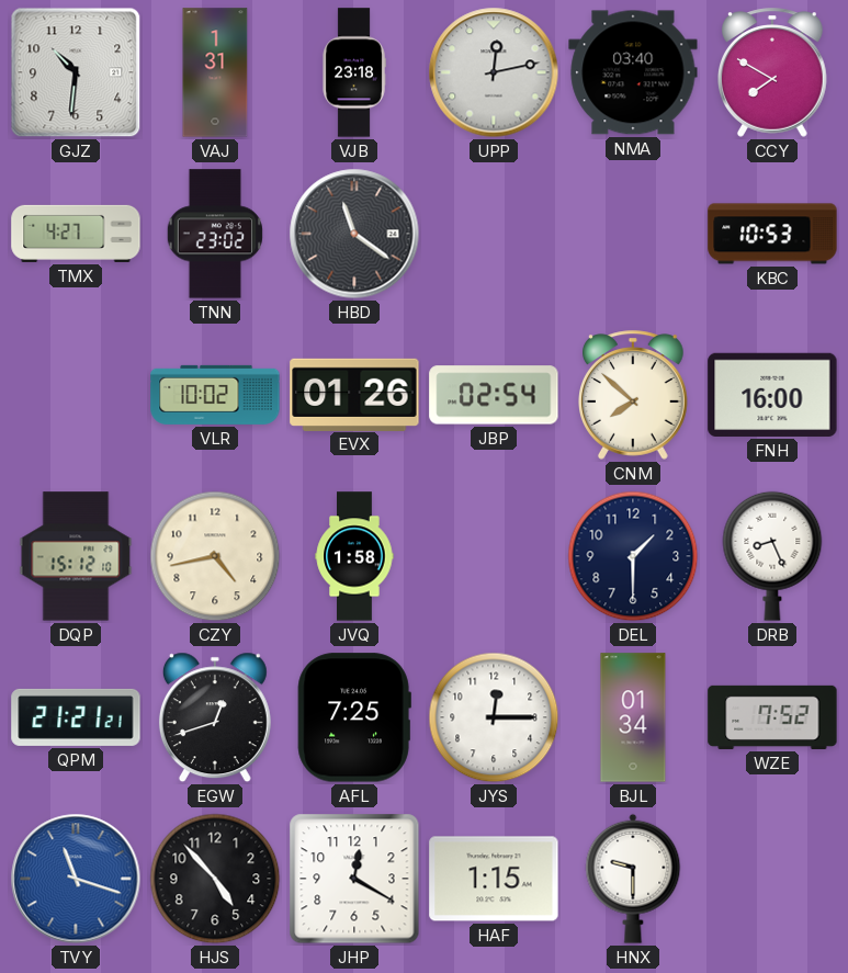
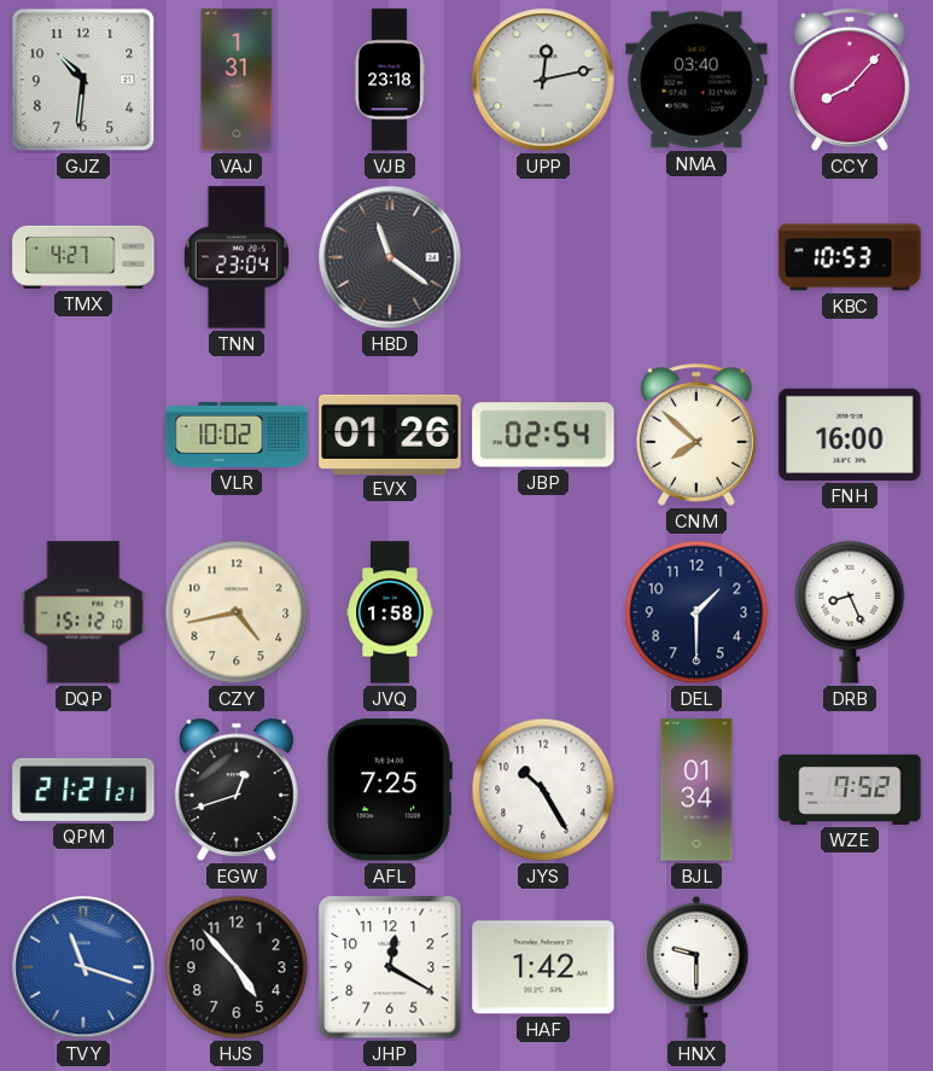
CCY: 7:50 -> 8:07 (851, 80)
TNN: 23:02 -> 23:04 (235, 257)
JYS: 12:15 -> 10:25 (543, 790)
HAF: 1:15 -> 1:42 (543, 967)
